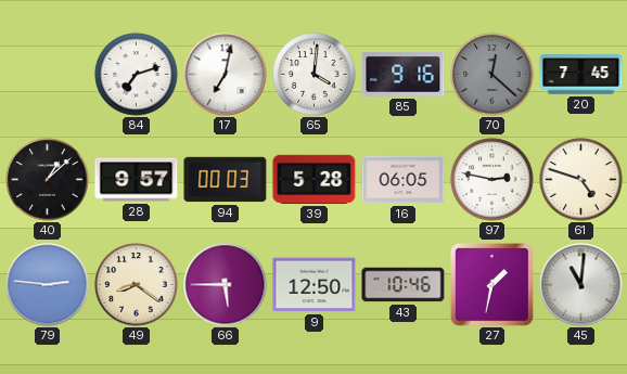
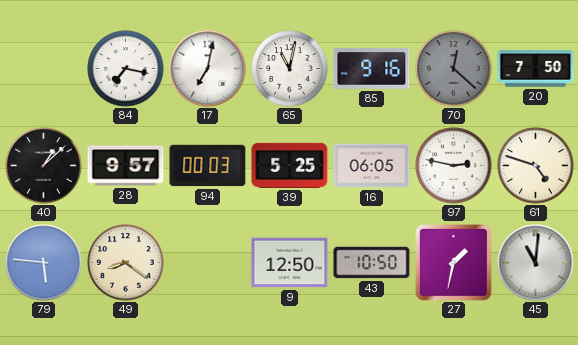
84: 7:12 -> 7:17 (126, 69)
65: 4:01 -> 11:02 (290, 69)
20: 7:45 -> 7:50 (536, 69)
39: 5:28 -> 5:25 (290, 165)
79: 2:46 -> 5:46 (44, 263)
66: 5:45 -> none (226, 285)
43: 10:46 -> 10:50 (372, 263)
